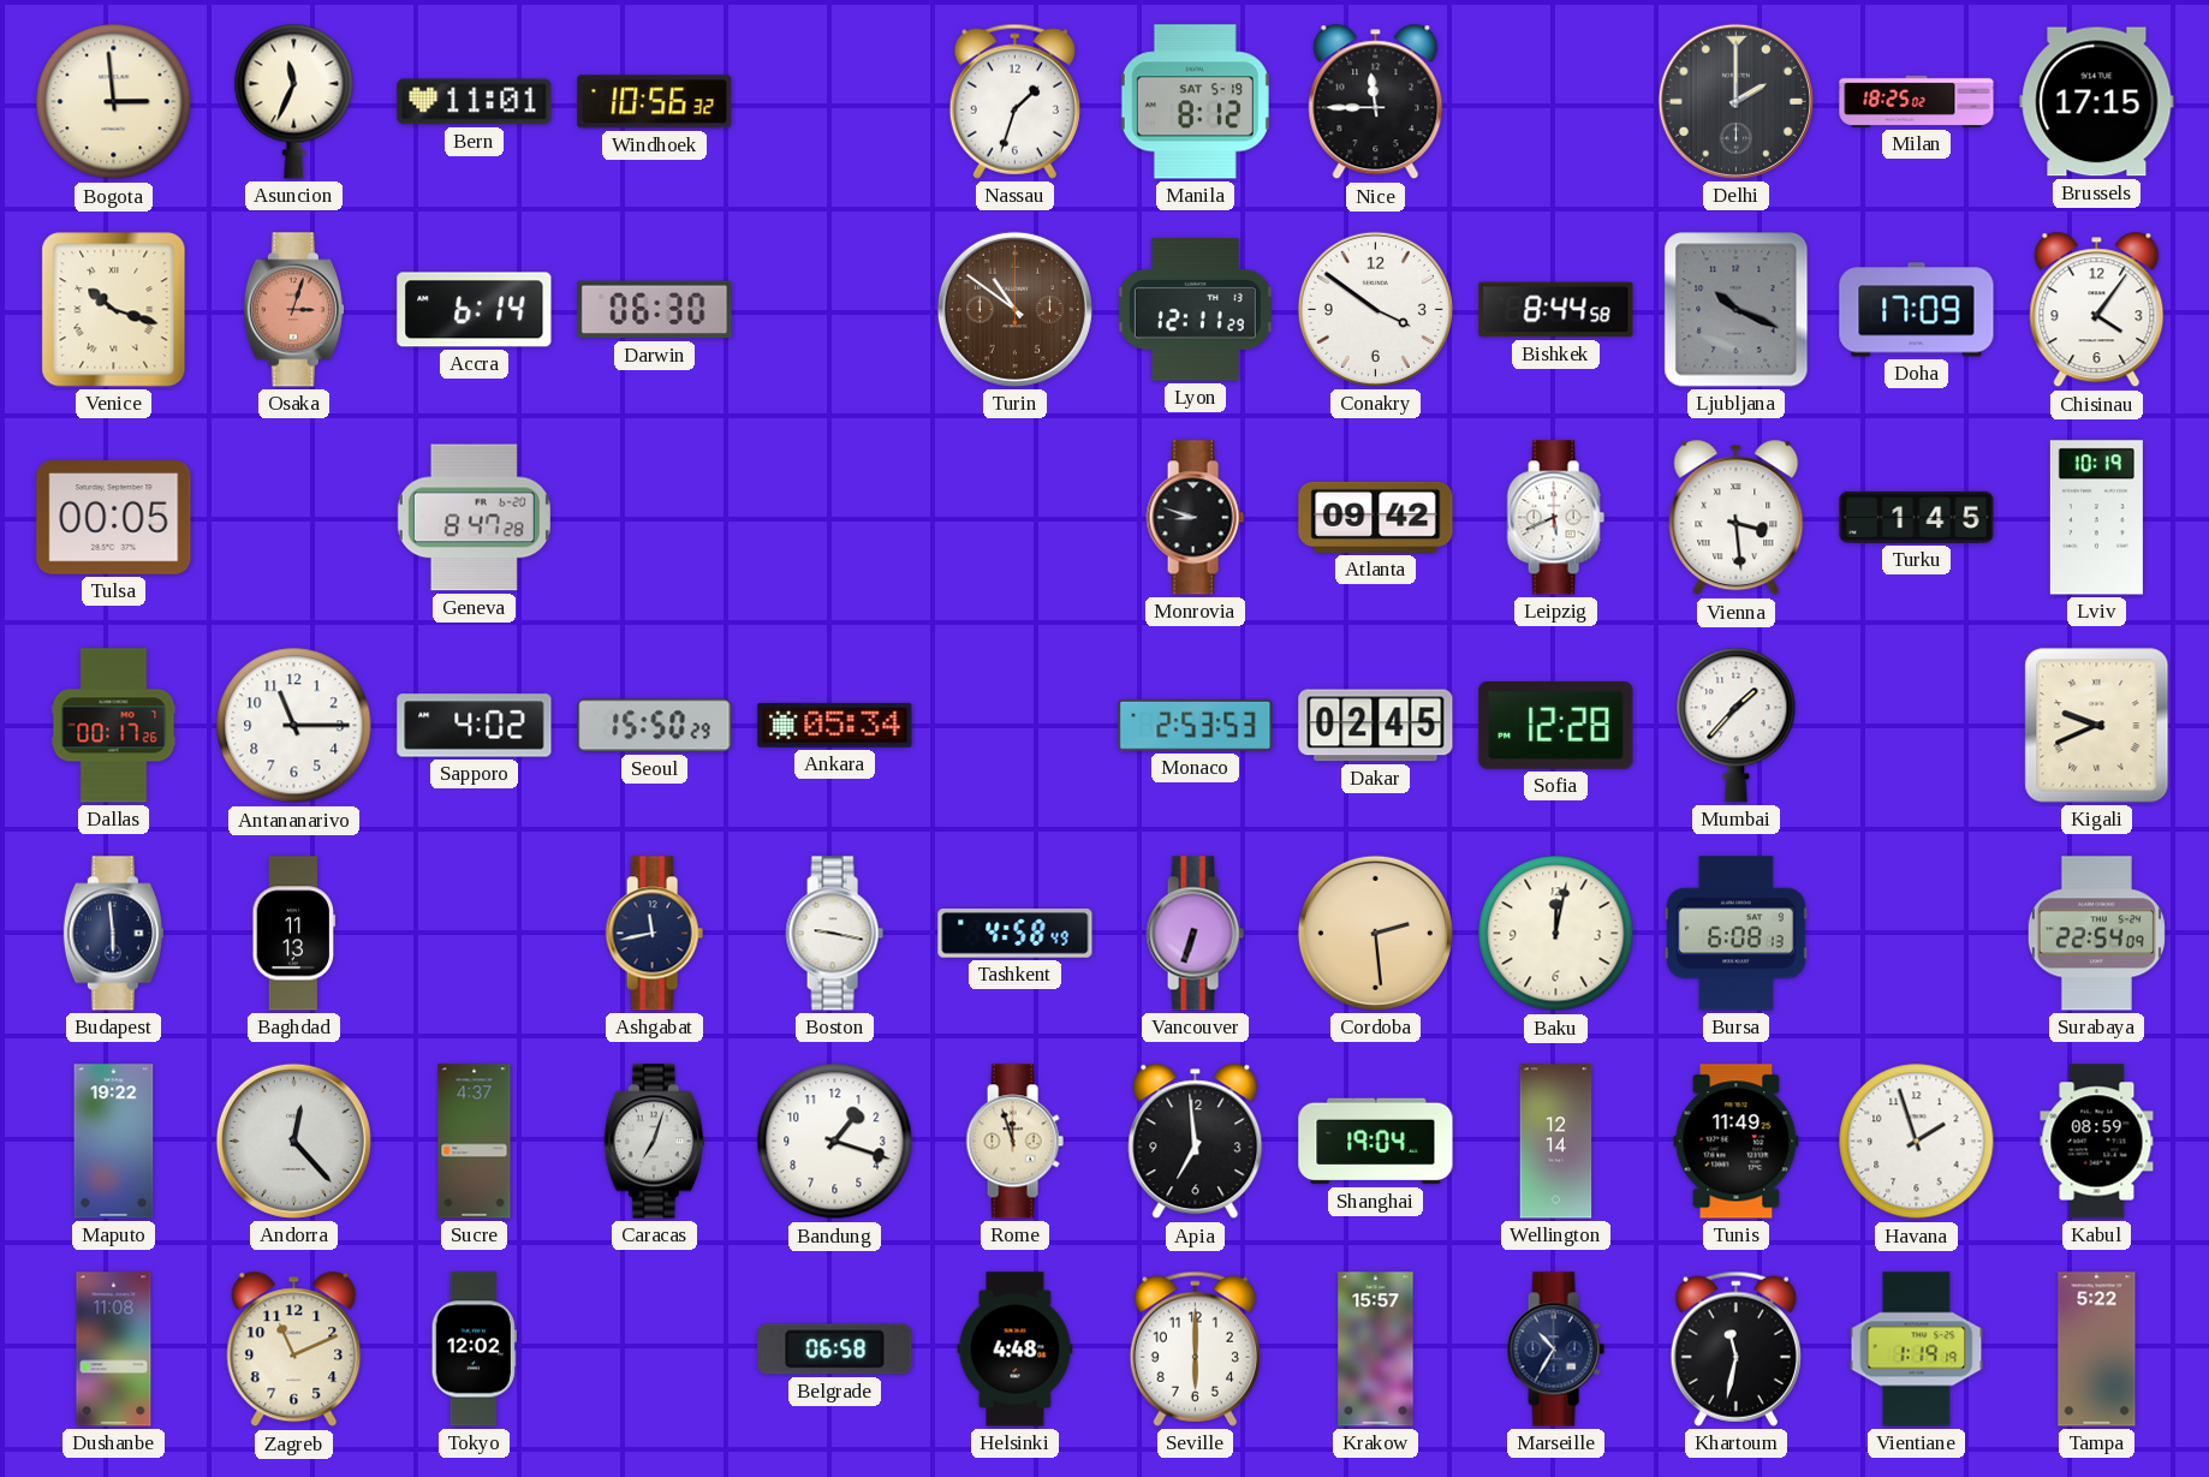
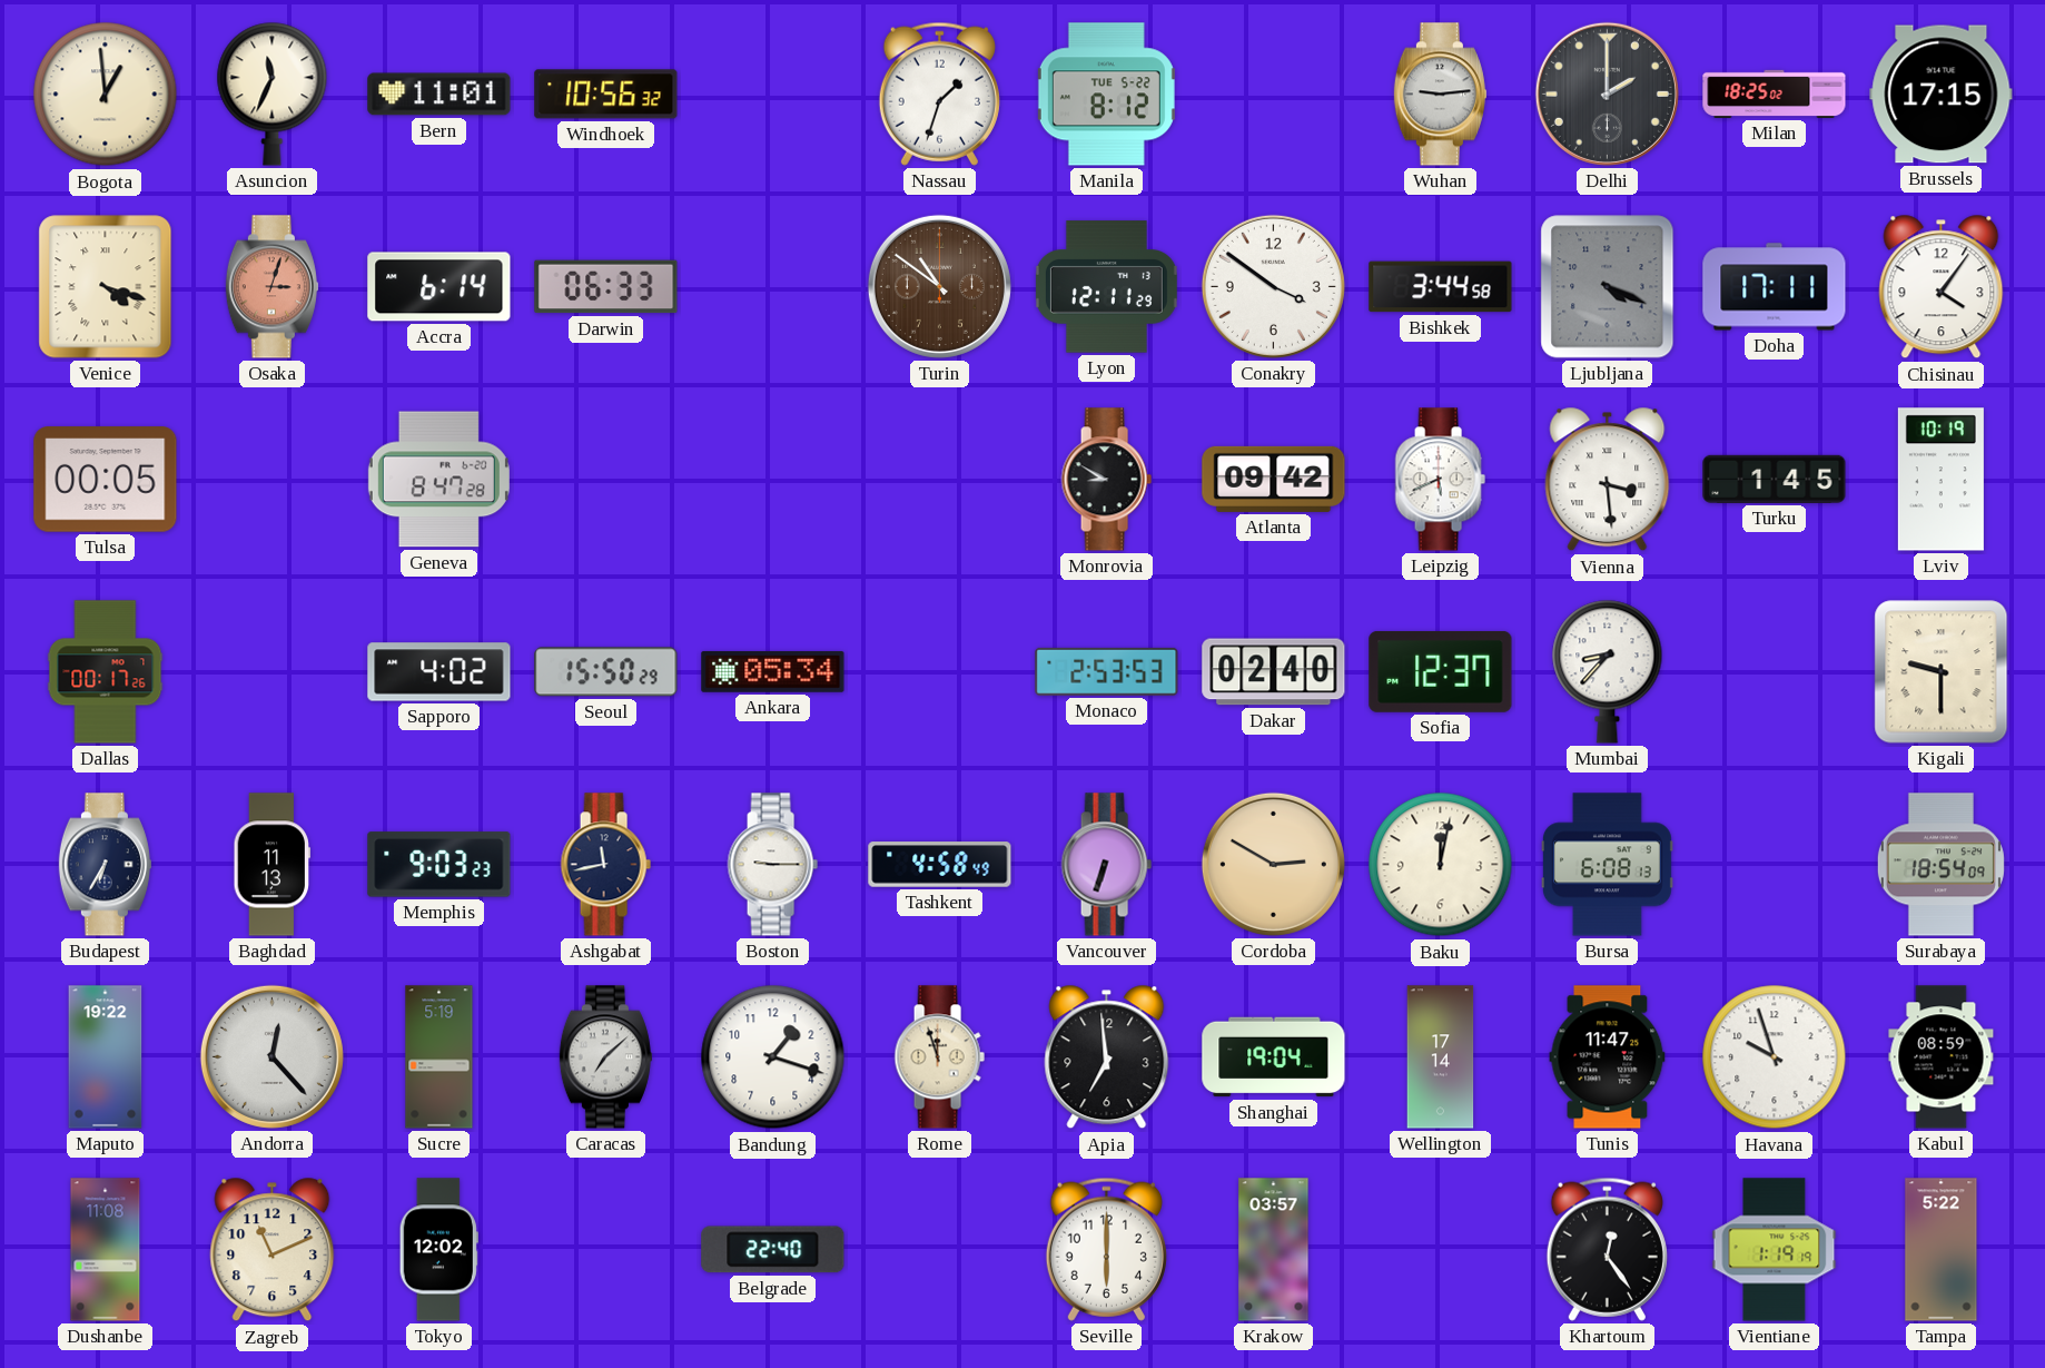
Bogota: 2:59 -> 12:59 (106, 95)
Manila date: SAT 5-19 -> TUE 5-22 (1106, 95)
Nice: 11:45 -> none (1376, 102)
Wuhan: none -> 9:14 (1440, 95)
Venice: 10:18 -> 4:18 (106, 287)
Darwin: 06:30 -> 06:33 (606, 287)
Bishkek: 8:44 -> 3:44 (1441, 287)
Ljubljana: 10:19 -> 4:19 (1608, 287)
Doha: 17:09 -> 17:11 (1775, 287)
Monrovia: 8:48 -> 8:50 (1106, 480)
Antananarivo: 11:15 -> none (294, 726)
Dakar: 02:45 -> 02:40 (1274, 672)
Sofia: 12:28 -> 12:37 (1441, 671)
Mumbai: 1:37 -> 8:37 (1608, 671)
Kigali: 9:41 -> 9:30 (1942, 672)
Budapest: 5:59 -> 6:35 (105, 865)
Memphis: none -> 9:03 (439, 865)
Boston: 9:17 -> 9:15 (772, 865)
Cordoba: 2:29 -> 2:50 (1273, 864)
Surabaya: 22:54 -> 18:54 (1940, 865)
Sucre: 4:37 -> 5:19 (439, 1057)
Caracas: 7:03 -> 7:08 (605, 1057)
Wellington: 12:14 -> 17:14 (1441, 1057)
Tunis: 11:49 -> 11:47 (1608, 1057)
Havana: 1:57 -> 9:57 (1775, 1057)
Belgrade: 06:58 -> 22:40 (773, 1250)
Helsinki: 4:48 -> none (1016, 1350)
Krakow: 15:57 -> 03:57 (1274, 1250)
Marseille: 10:35 -> none (1555, 1350)
Khartoum: 11:32 -> 12:24 (1607, 1249)
